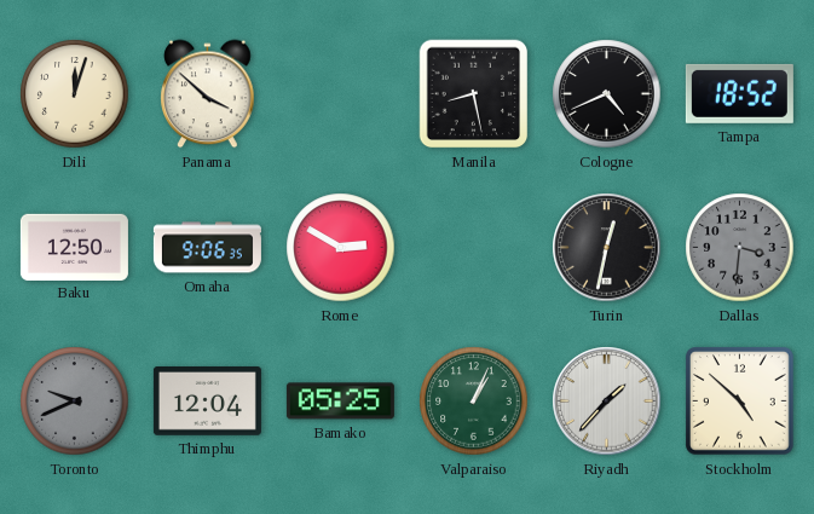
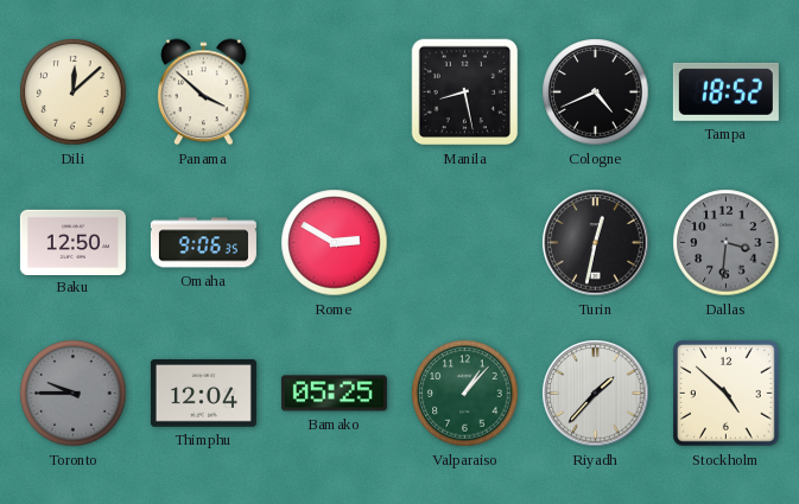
Dili: 12:03 -> 12:08 (74, 92)
Toronto: 9:41 -> 9:45 (74, 394)
Valparaiso: 1:04 -> 1:07 (465, 394)
